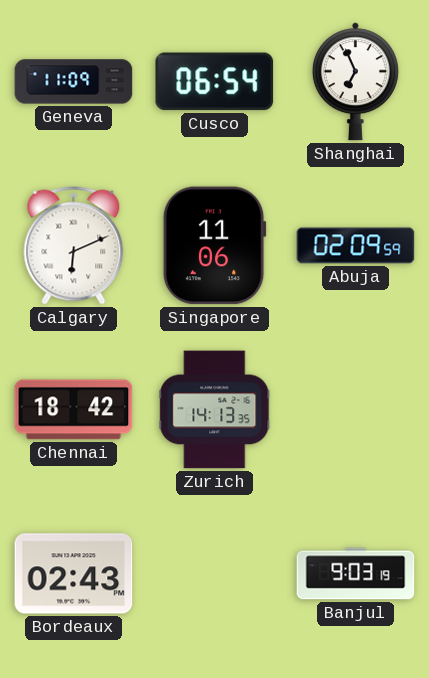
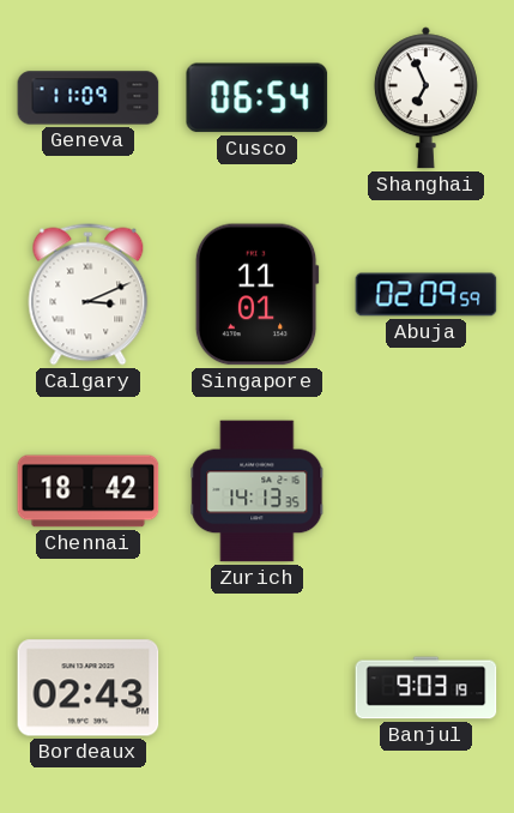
Calgary: 6:11 -> 3:11 (89, 295)
Singapore: 11:06 -> 11:01 (256, 295)
